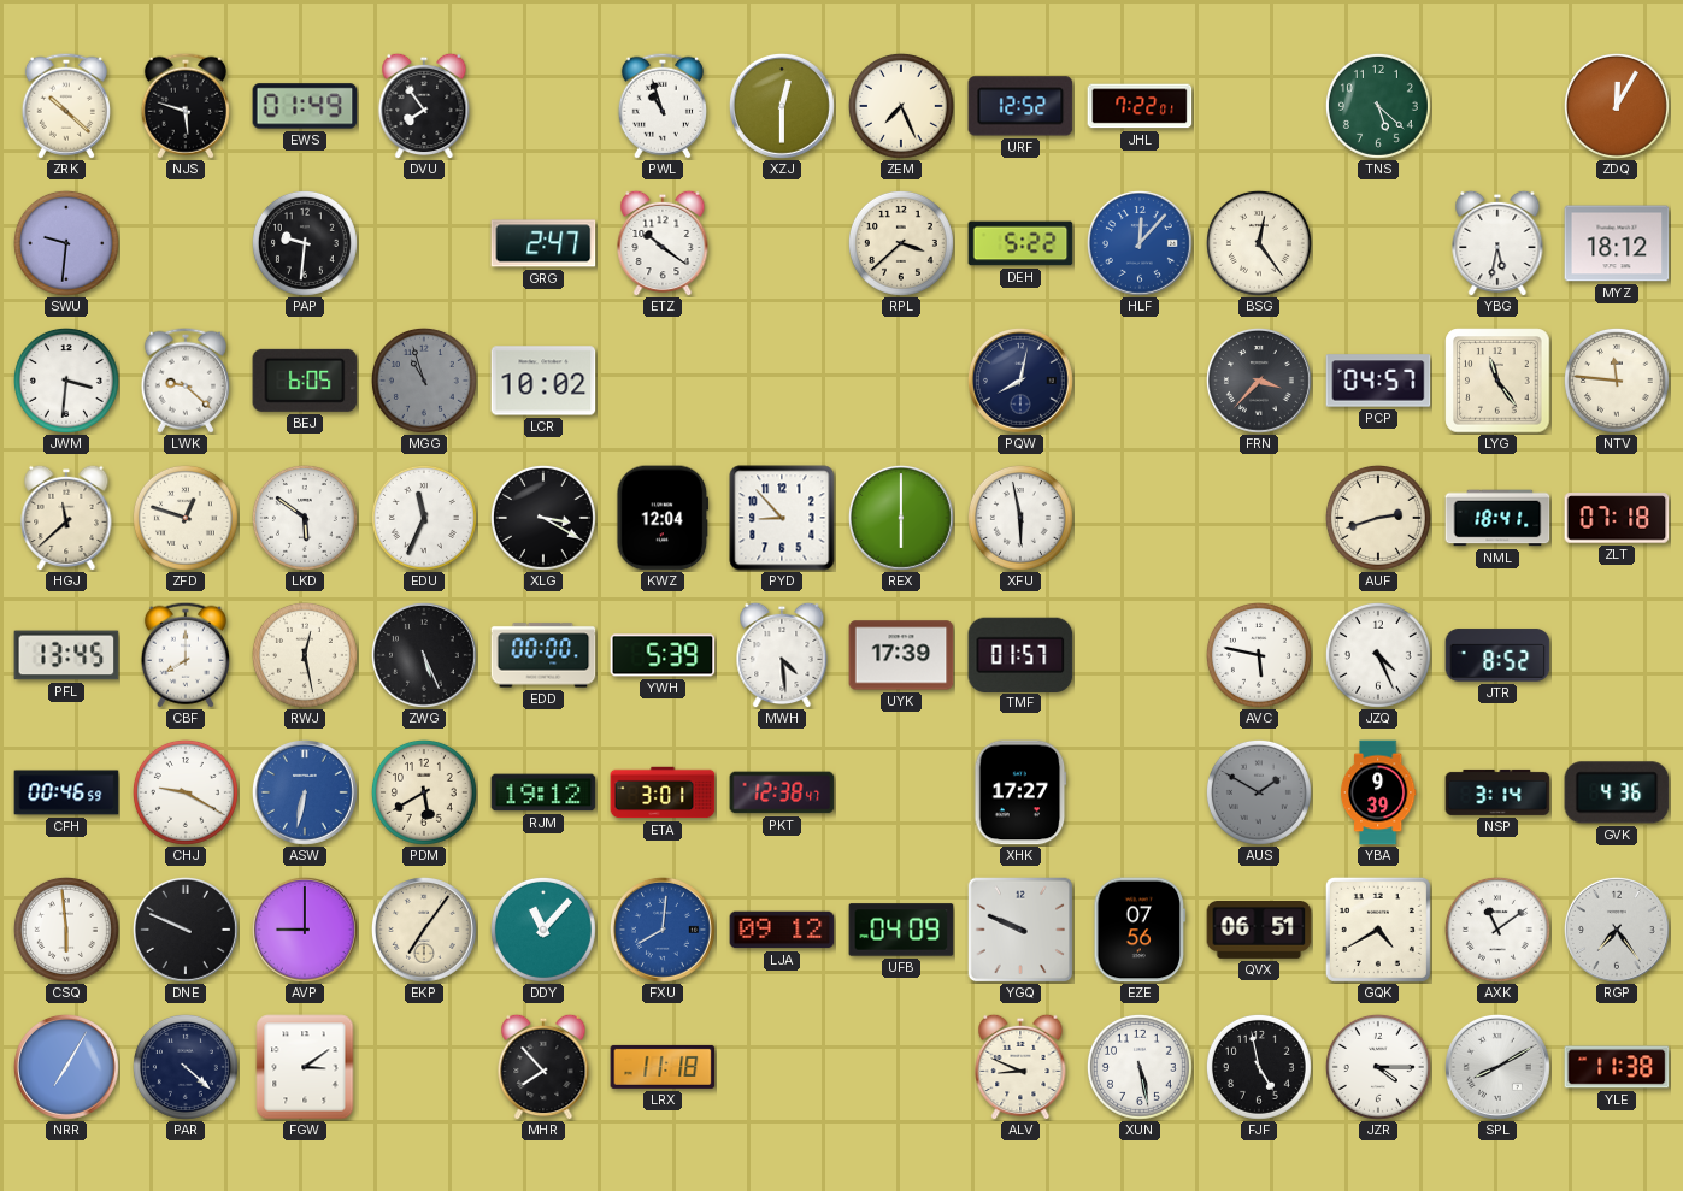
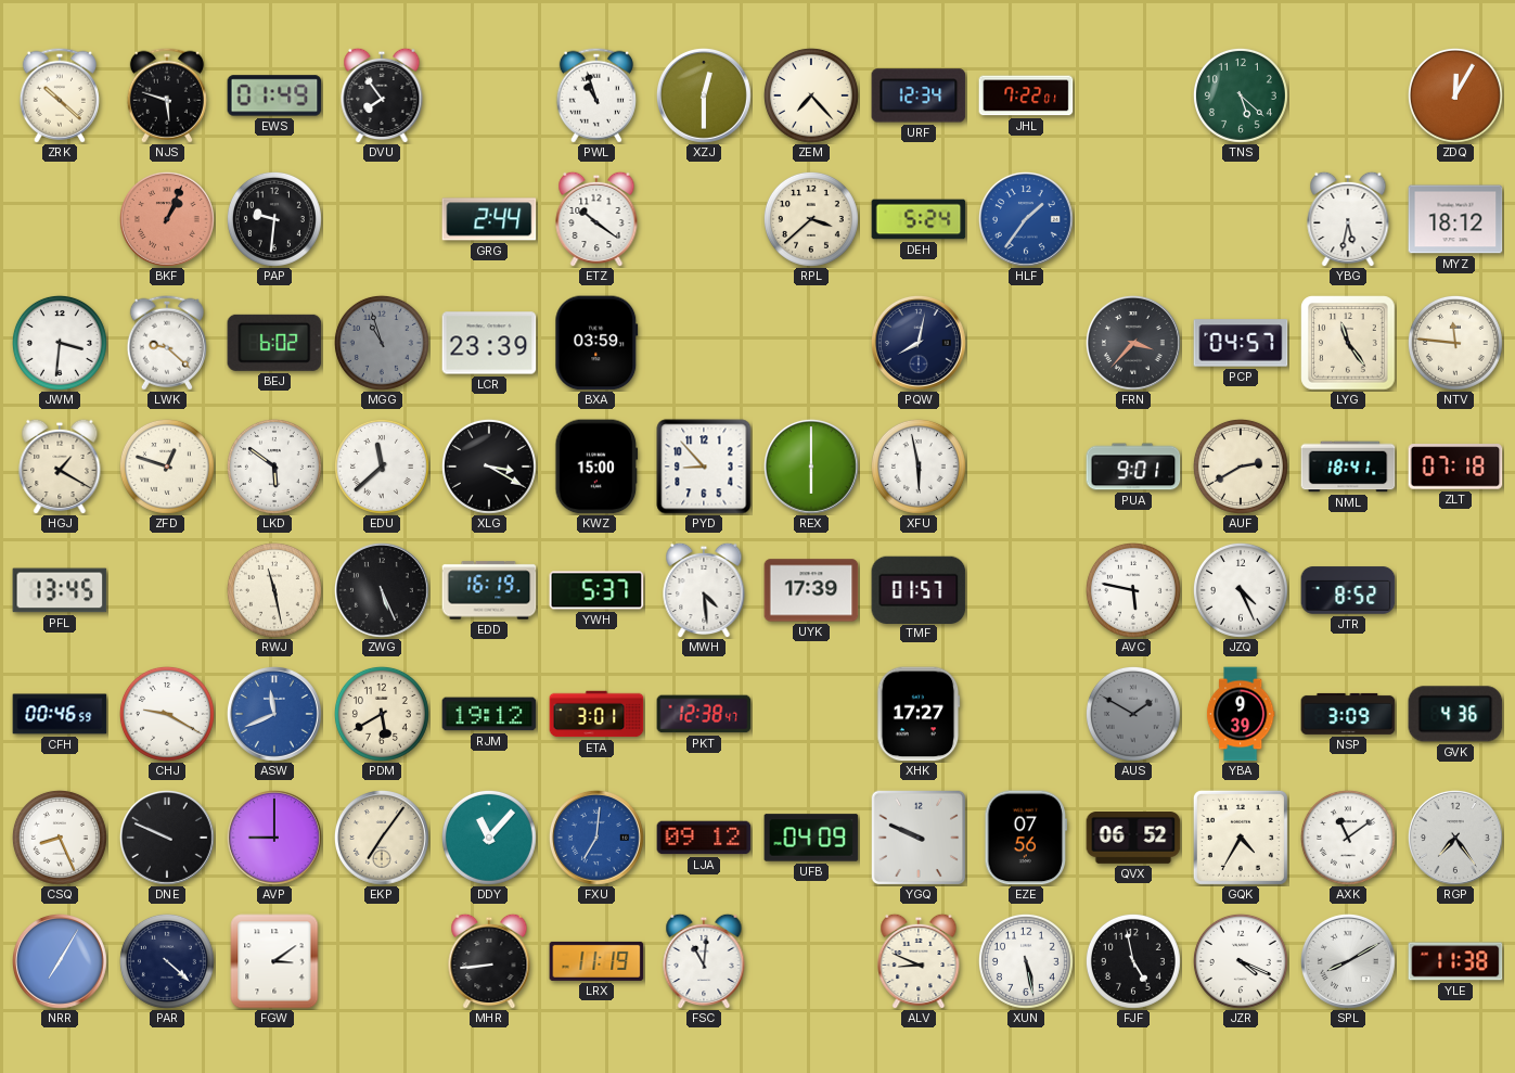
ZEM: 7:26 -> 7:23 (811, 95)
URF: 12:52 -> 12:34 (919, 95)
SWU: 9:31 -> none (66, 243)
BKF: none -> 1:04 (167, 219)
GRG: 2:47 -> 2:44 (489, 219)
DEH: 5:22 -> 5:24 (919, 219)
HLF: 12:07 -> 1:36 (1026, 219)
BSG: 12:24 -> none (1259, 243)
BEJ: 6:05 -> 6:02 (274, 343)
LCR: 10:02 -> 23:39 (489, 343)
BXA: none -> 03:59 (596, 343)
HGJ: 11:38 -> 1:20 (60, 467)
EDU: 11:34 -> 11:38 (382, 467)
KWZ: 12:04 -> 15:00 (596, 467)
PUA: none -> 9:01 (1133, 467)
AUF: 2:42 -> 2:40 (1241, 467)
CBF: 8:00 -> none (186, 655)
RWJ: 12:28 -> 11:28 (274, 590)
EDD: 00:00 -> 16:19 (489, 590)
YWH: 5:39 -> 5:37 (596, 590)
ASW: 6:32 -> 11:41 (274, 714)
NSP: 3:14 -> 3:09 (1348, 714)
CSQ: 5:59 -> 8:26 (60, 838)
FXU: 8:01 -> 7:01 (596, 838)
QVX: 06:51 -> 06:52 (1133, 839)
GQK: 4:40 -> 4:35 (1241, 838)
MHR: 7:53 -> 8:44 (489, 961)
LRX: 11:18 -> 11:19 (596, 961)
FSC: none -> 11:01 (704, 961)
JZR: 4:15 -> 4:19 (1241, 961)
